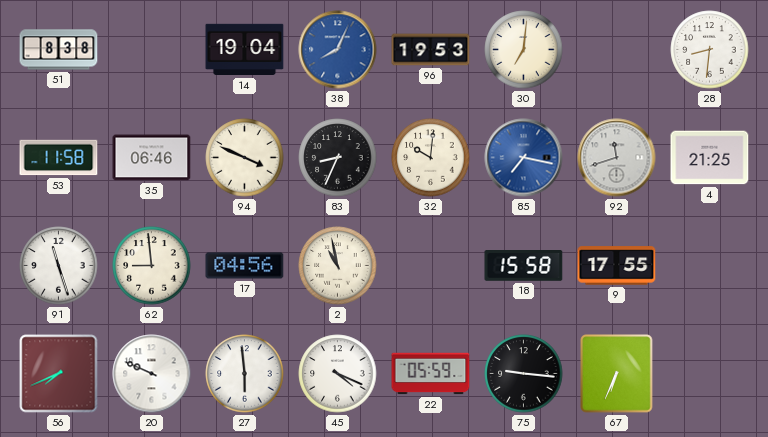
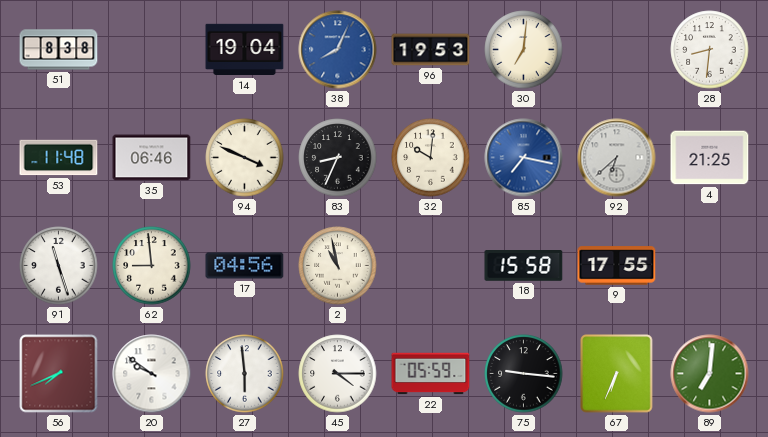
53: 11:58 -> 11:48 (59, 158)
92: 11:42 -> 6:38 (617, 158)
20: 9:49 -> 9:51 (152, 374)
45: 4:19 -> 4:15 (338, 374)
89: none -> 7:01 (710, 374)
